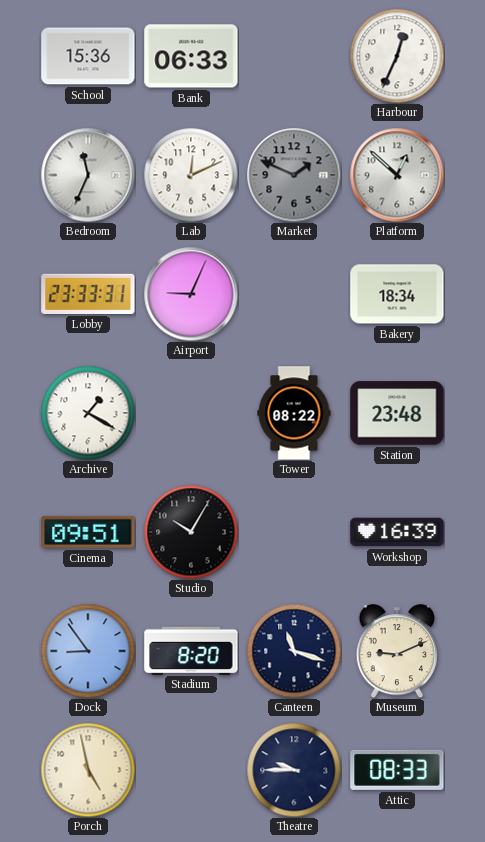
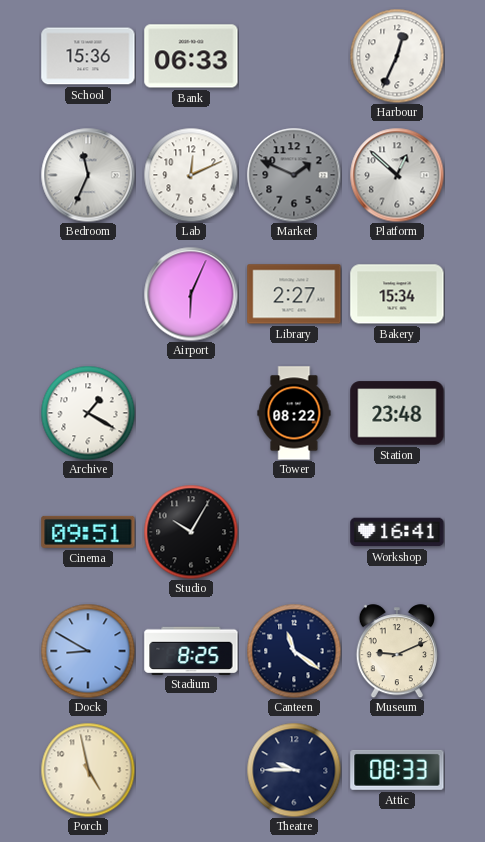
Lobby: 23:33 -> none (88, 294)
Airport: 9:04 -> 6:04 (191, 294)
Library: none -> 2:27 (294, 294)
Bakery: 18:34 -> 15:34 (397, 294)
Workshop: 16:39 -> 16:41 (397, 532)
Dock: 8:54 -> 8:50 (88, 651)
Stadium: 8:20 -> 8:25 (191, 650)
Canteen: 11:18 -> 11:21 (294, 651)
